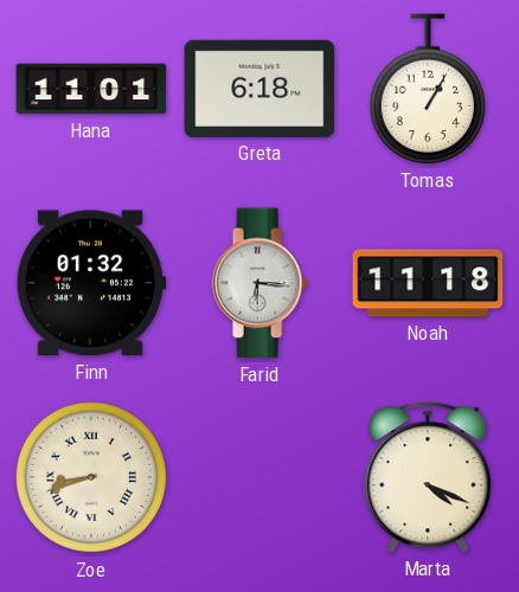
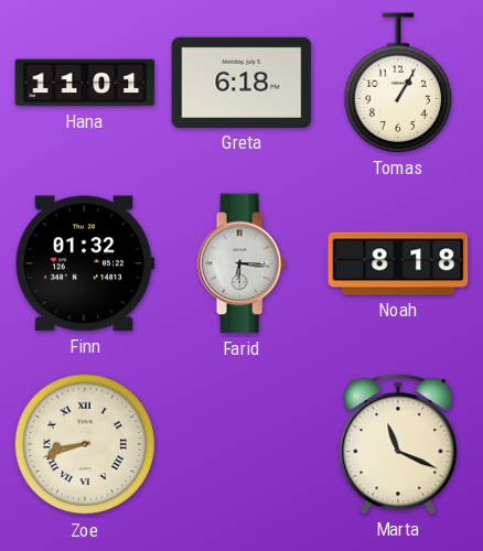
Noah: 11:18 -> 8:18 (398, 263)
Marta: 4:19 -> 11:19 (398, 444)
